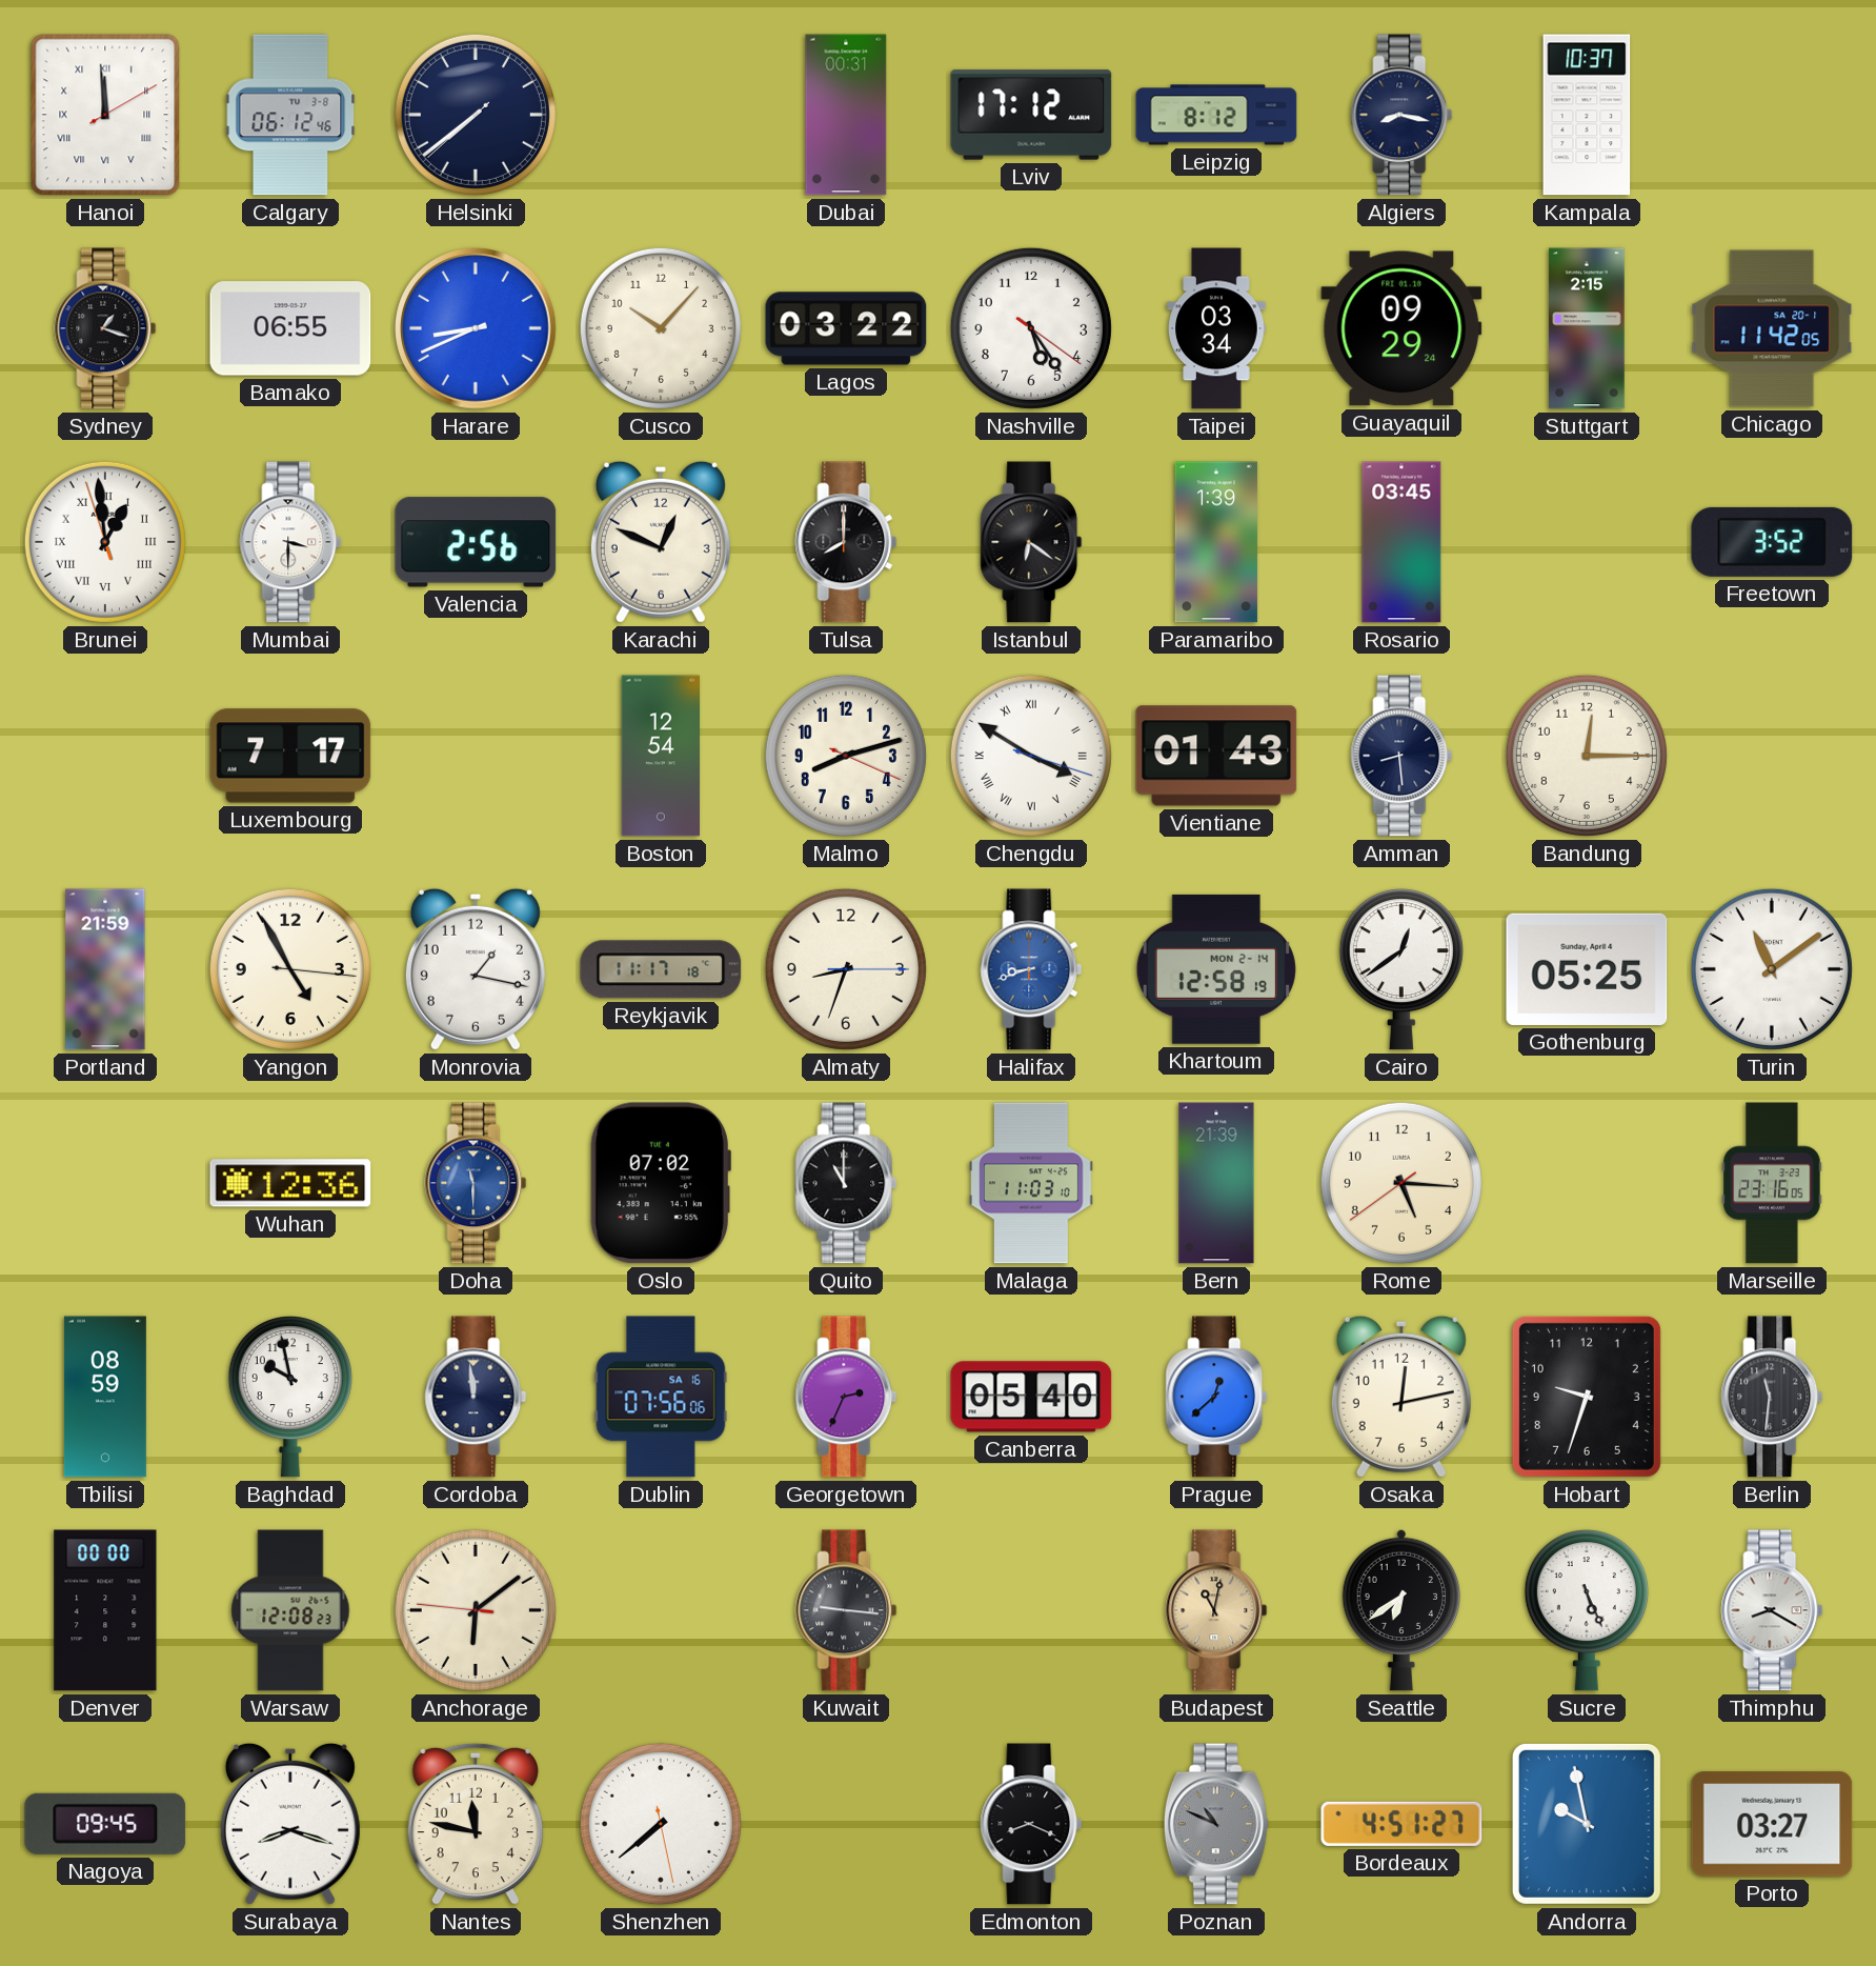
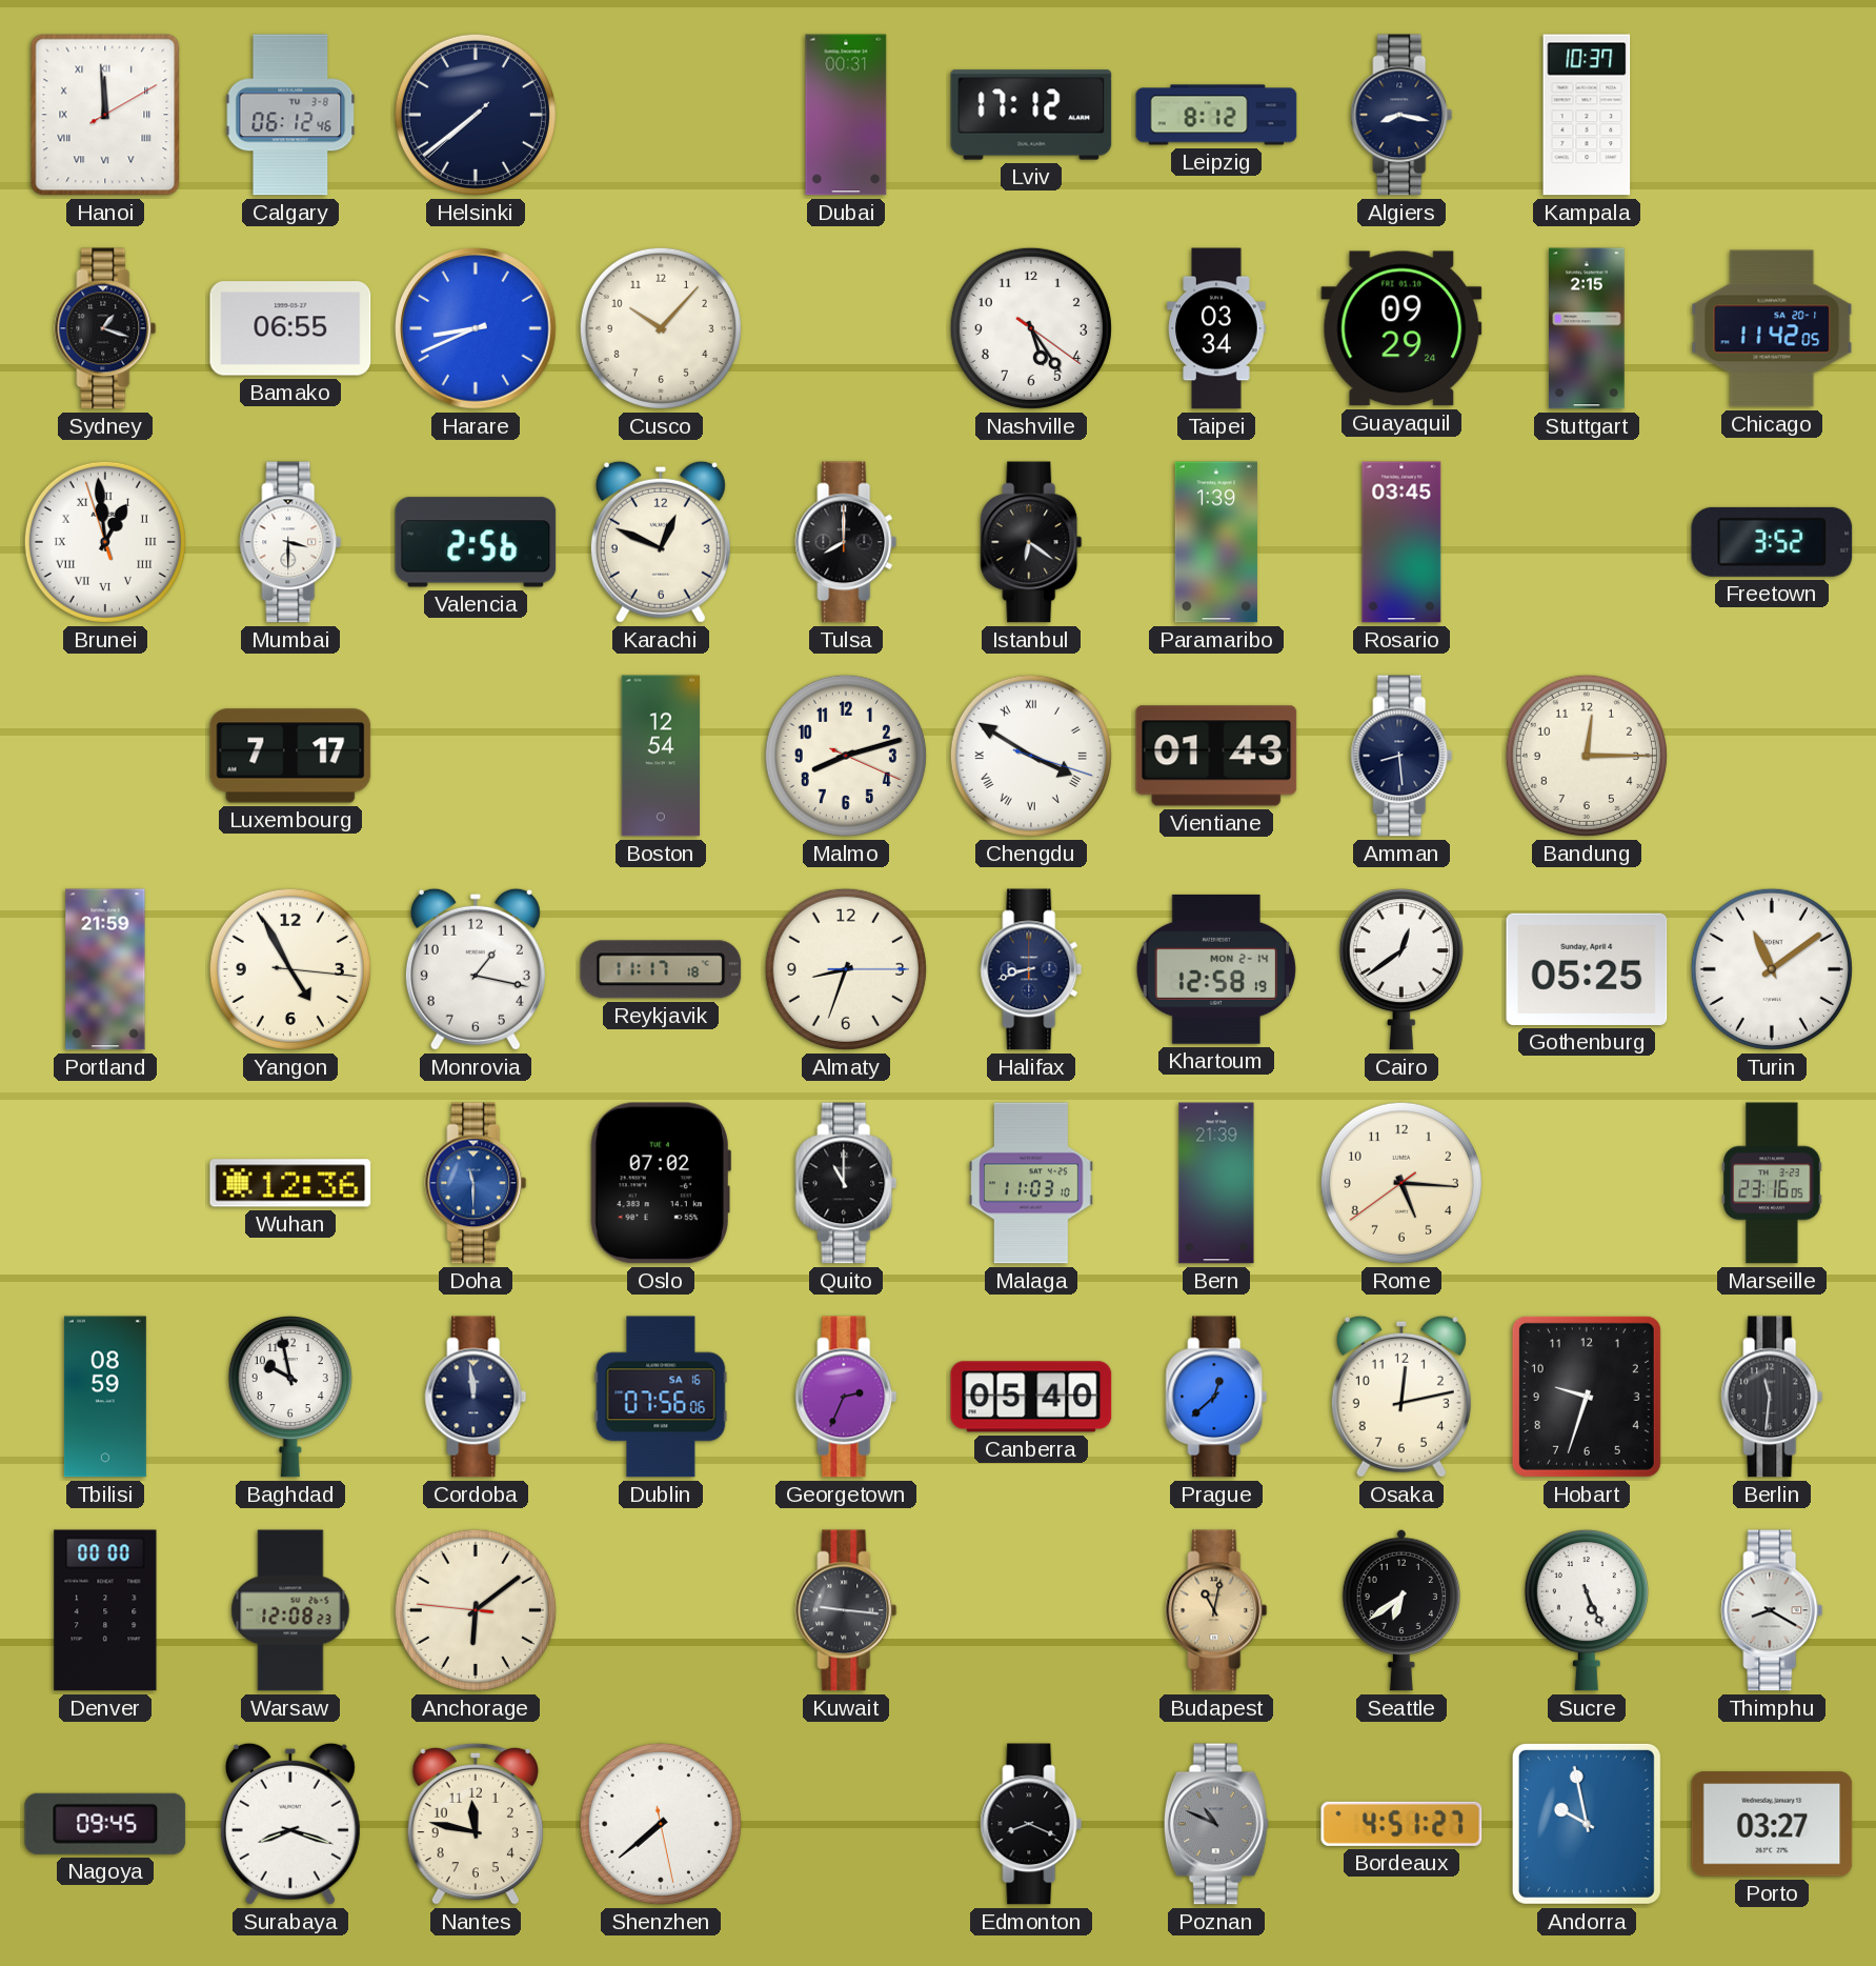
Lagos: 03:22 -> none (846, 328)
Halifax dial: blue -> navy (1031, 969)
